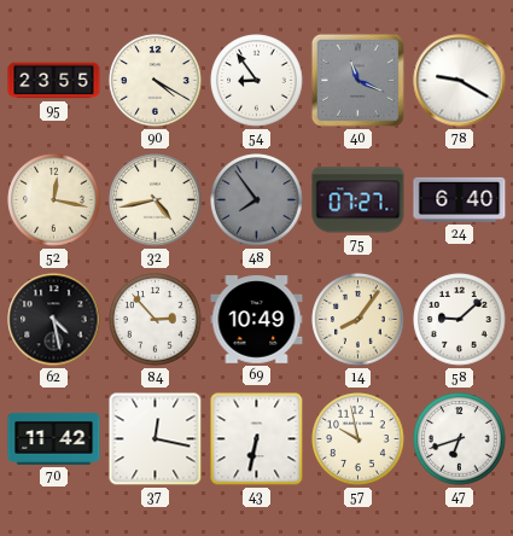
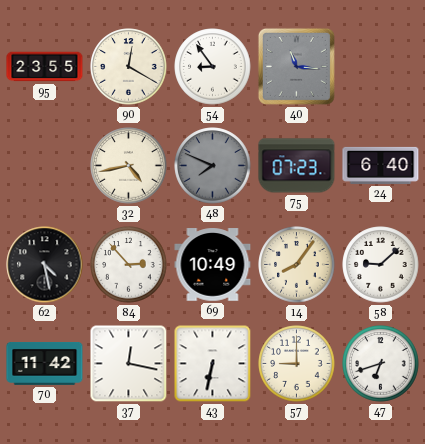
90: 4:20 -> 12:20 (129, 67)
40: 11:19 -> 11:16 (296, 66)
78: 9:20 -> none (460, 81)
52: 12:17 -> none (54, 200)
48: 7:54 -> 7:49 (213, 166)
75: 07:27 -> 07:23 (297, 166)
57: 9:58 -> 9:00 (297, 364)
